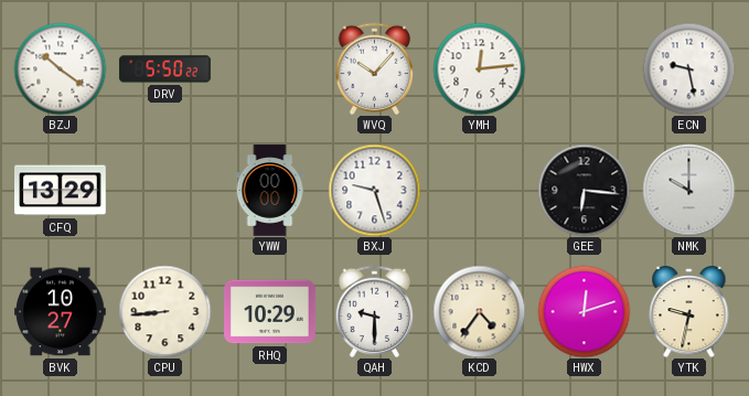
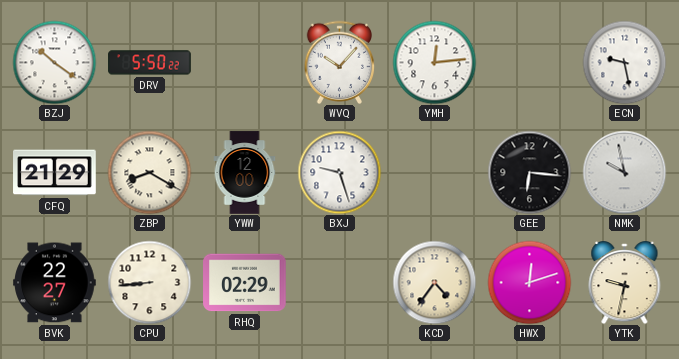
CFQ: 13:29 -> 21:29 (55, 173)
ZBP: none -> 8:20 (149, 172)
YWW: 00:00 -> 12:00 (245, 173)
NMK: 10:00 -> 9:58 (624, 172)
BVK: 10:27 -> 22:27 (55, 283)
RHQ: 10:29 -> 02:29 (245, 283)
QAH: 9:30 -> none (375, 311)
